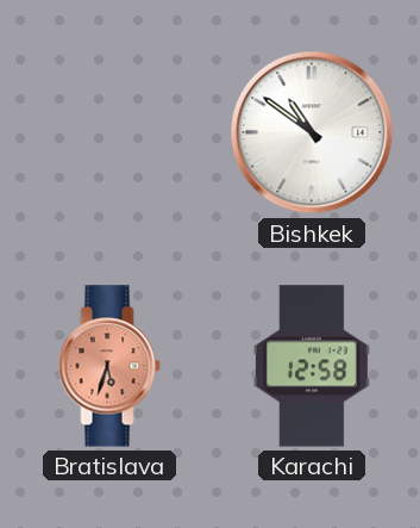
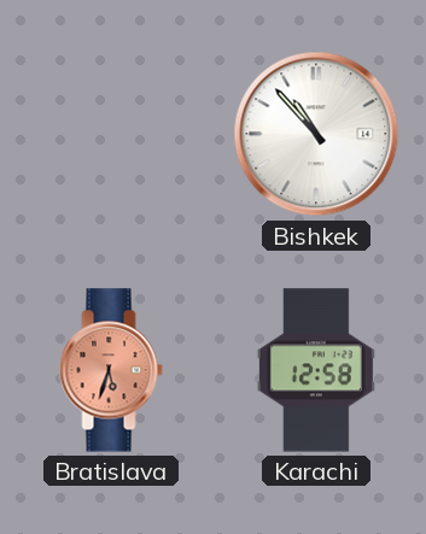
Bishkek: 10:51 -> 10:53 (316, 134)
